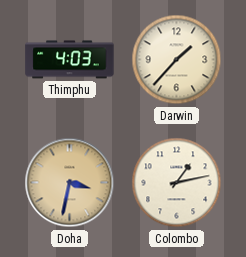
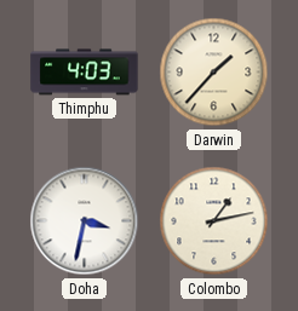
Doha dial: champagne -> white (85, 221)
